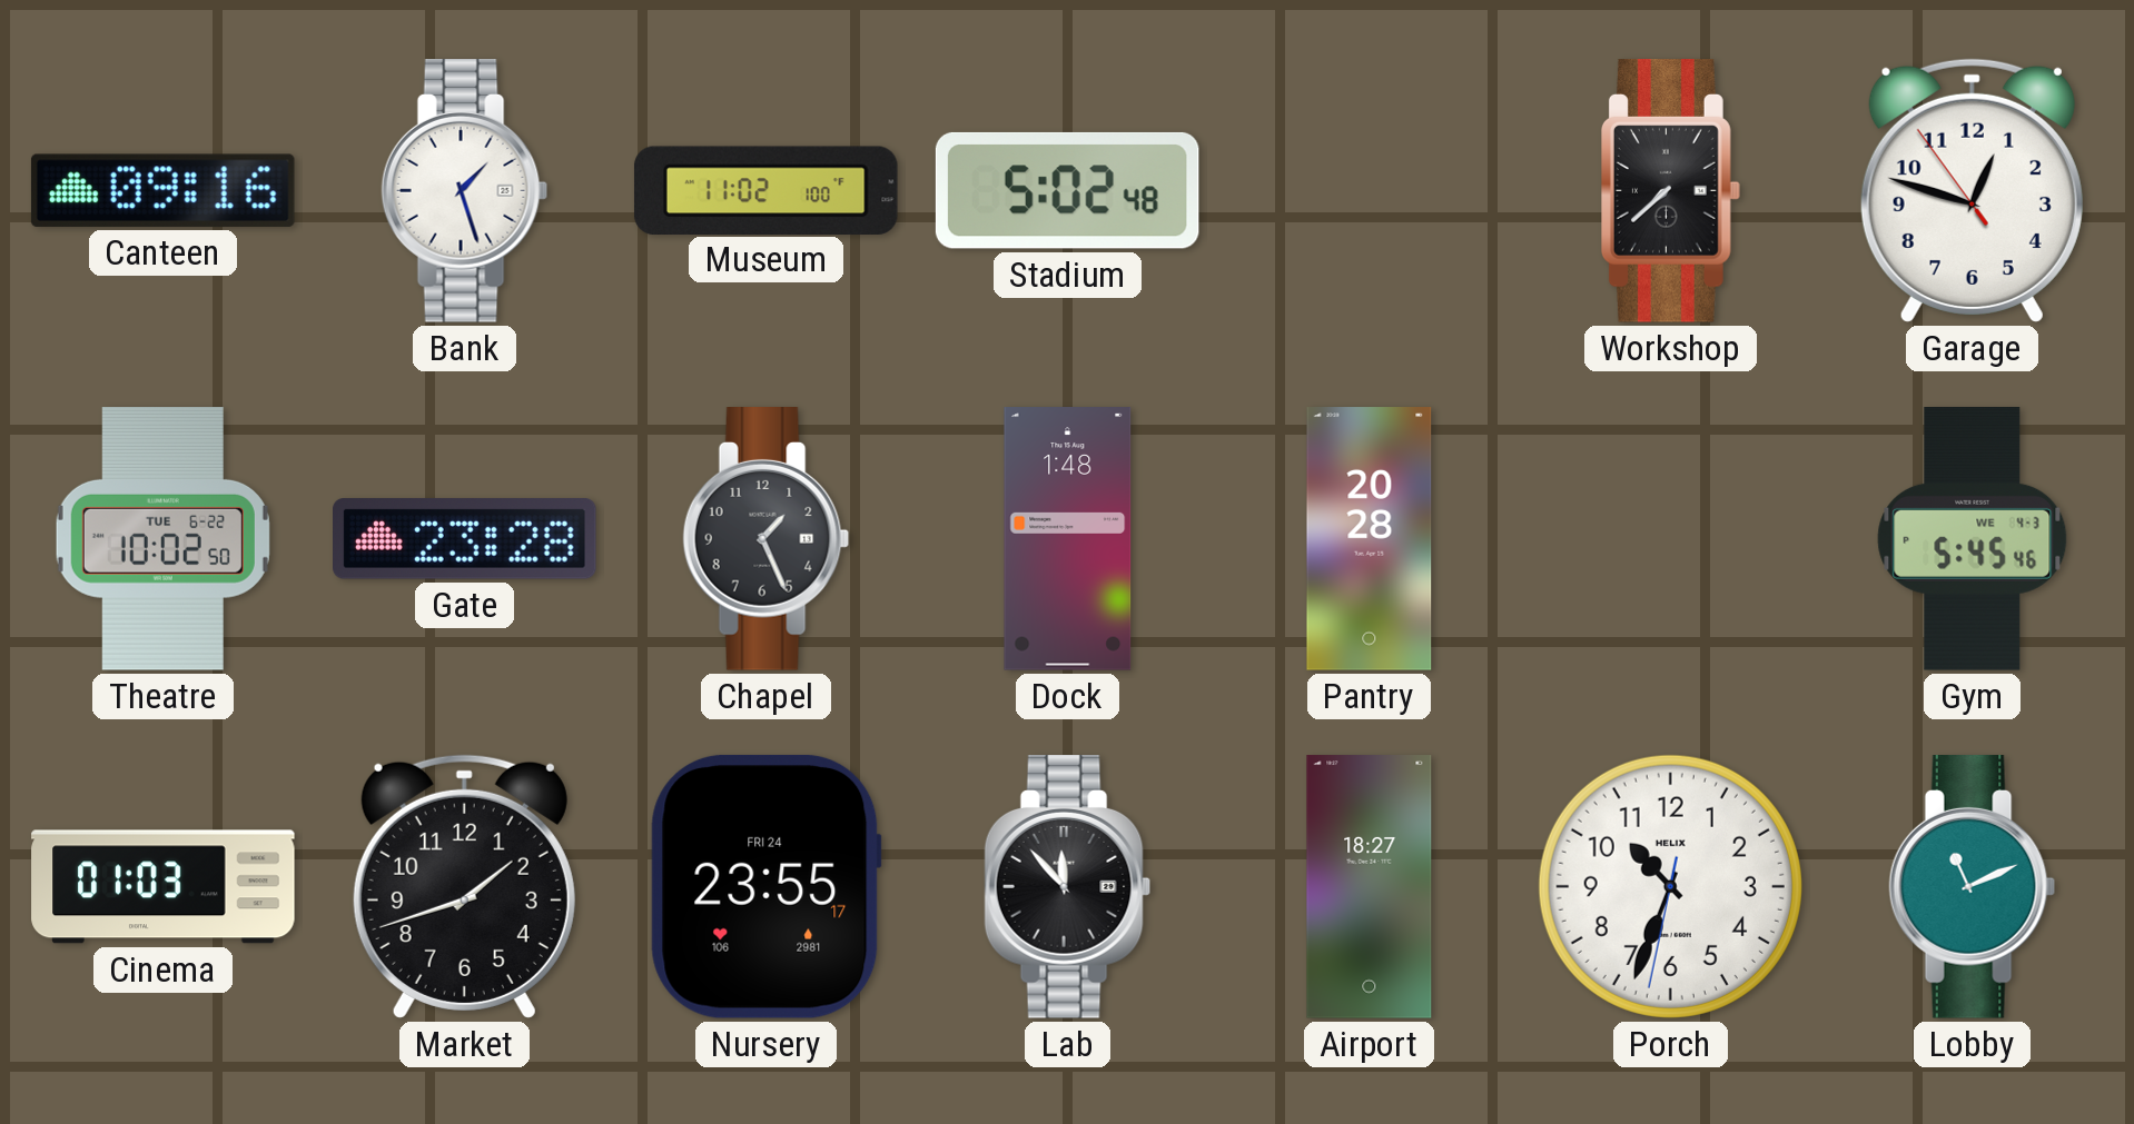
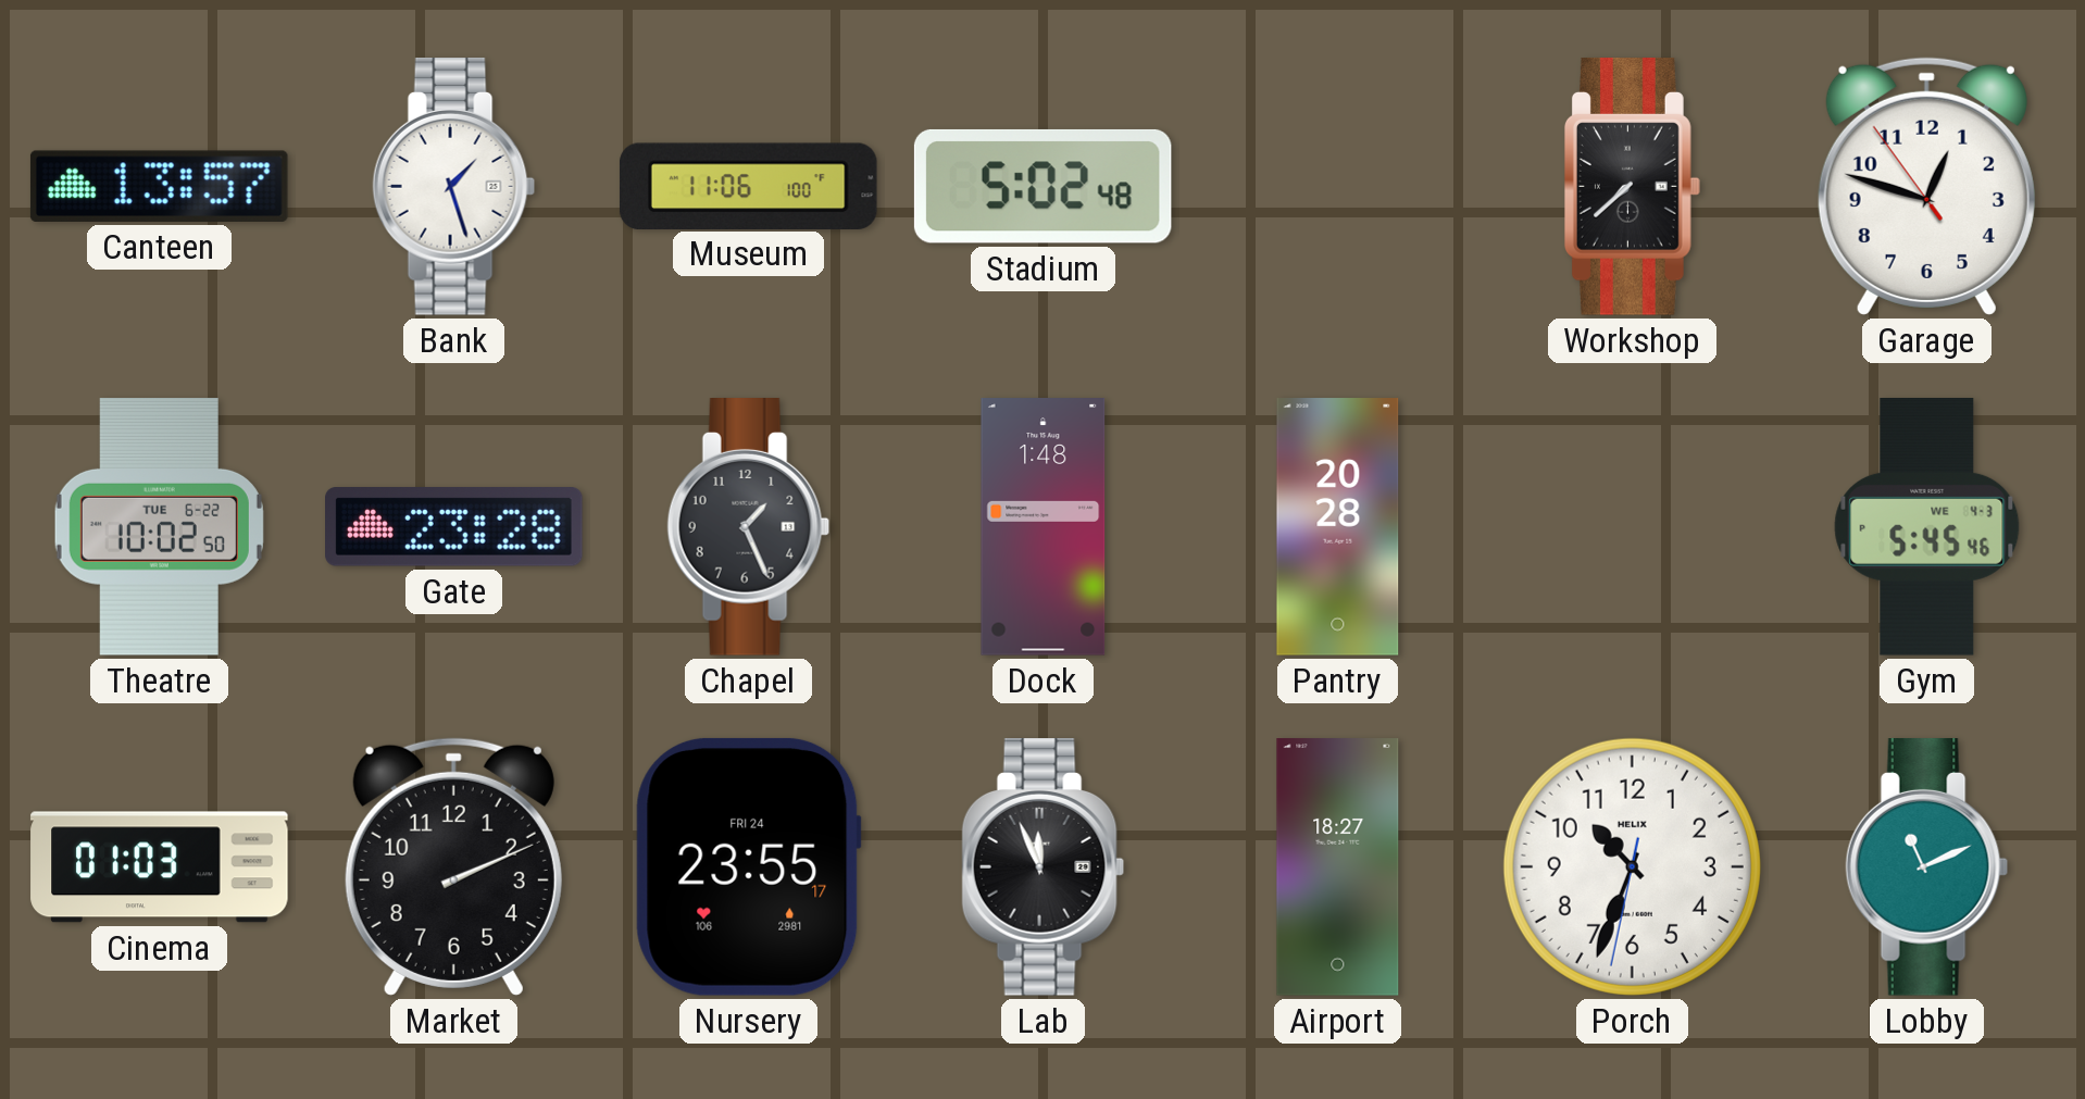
Canteen: 09:16 -> 13:57 (159, 186)
Museum: 11:02 -> 11:06 (748, 186)
Market: 1:42 -> 2:11 (453, 866)
Lab: 11:53 -> 11:56 (1044, 867)
